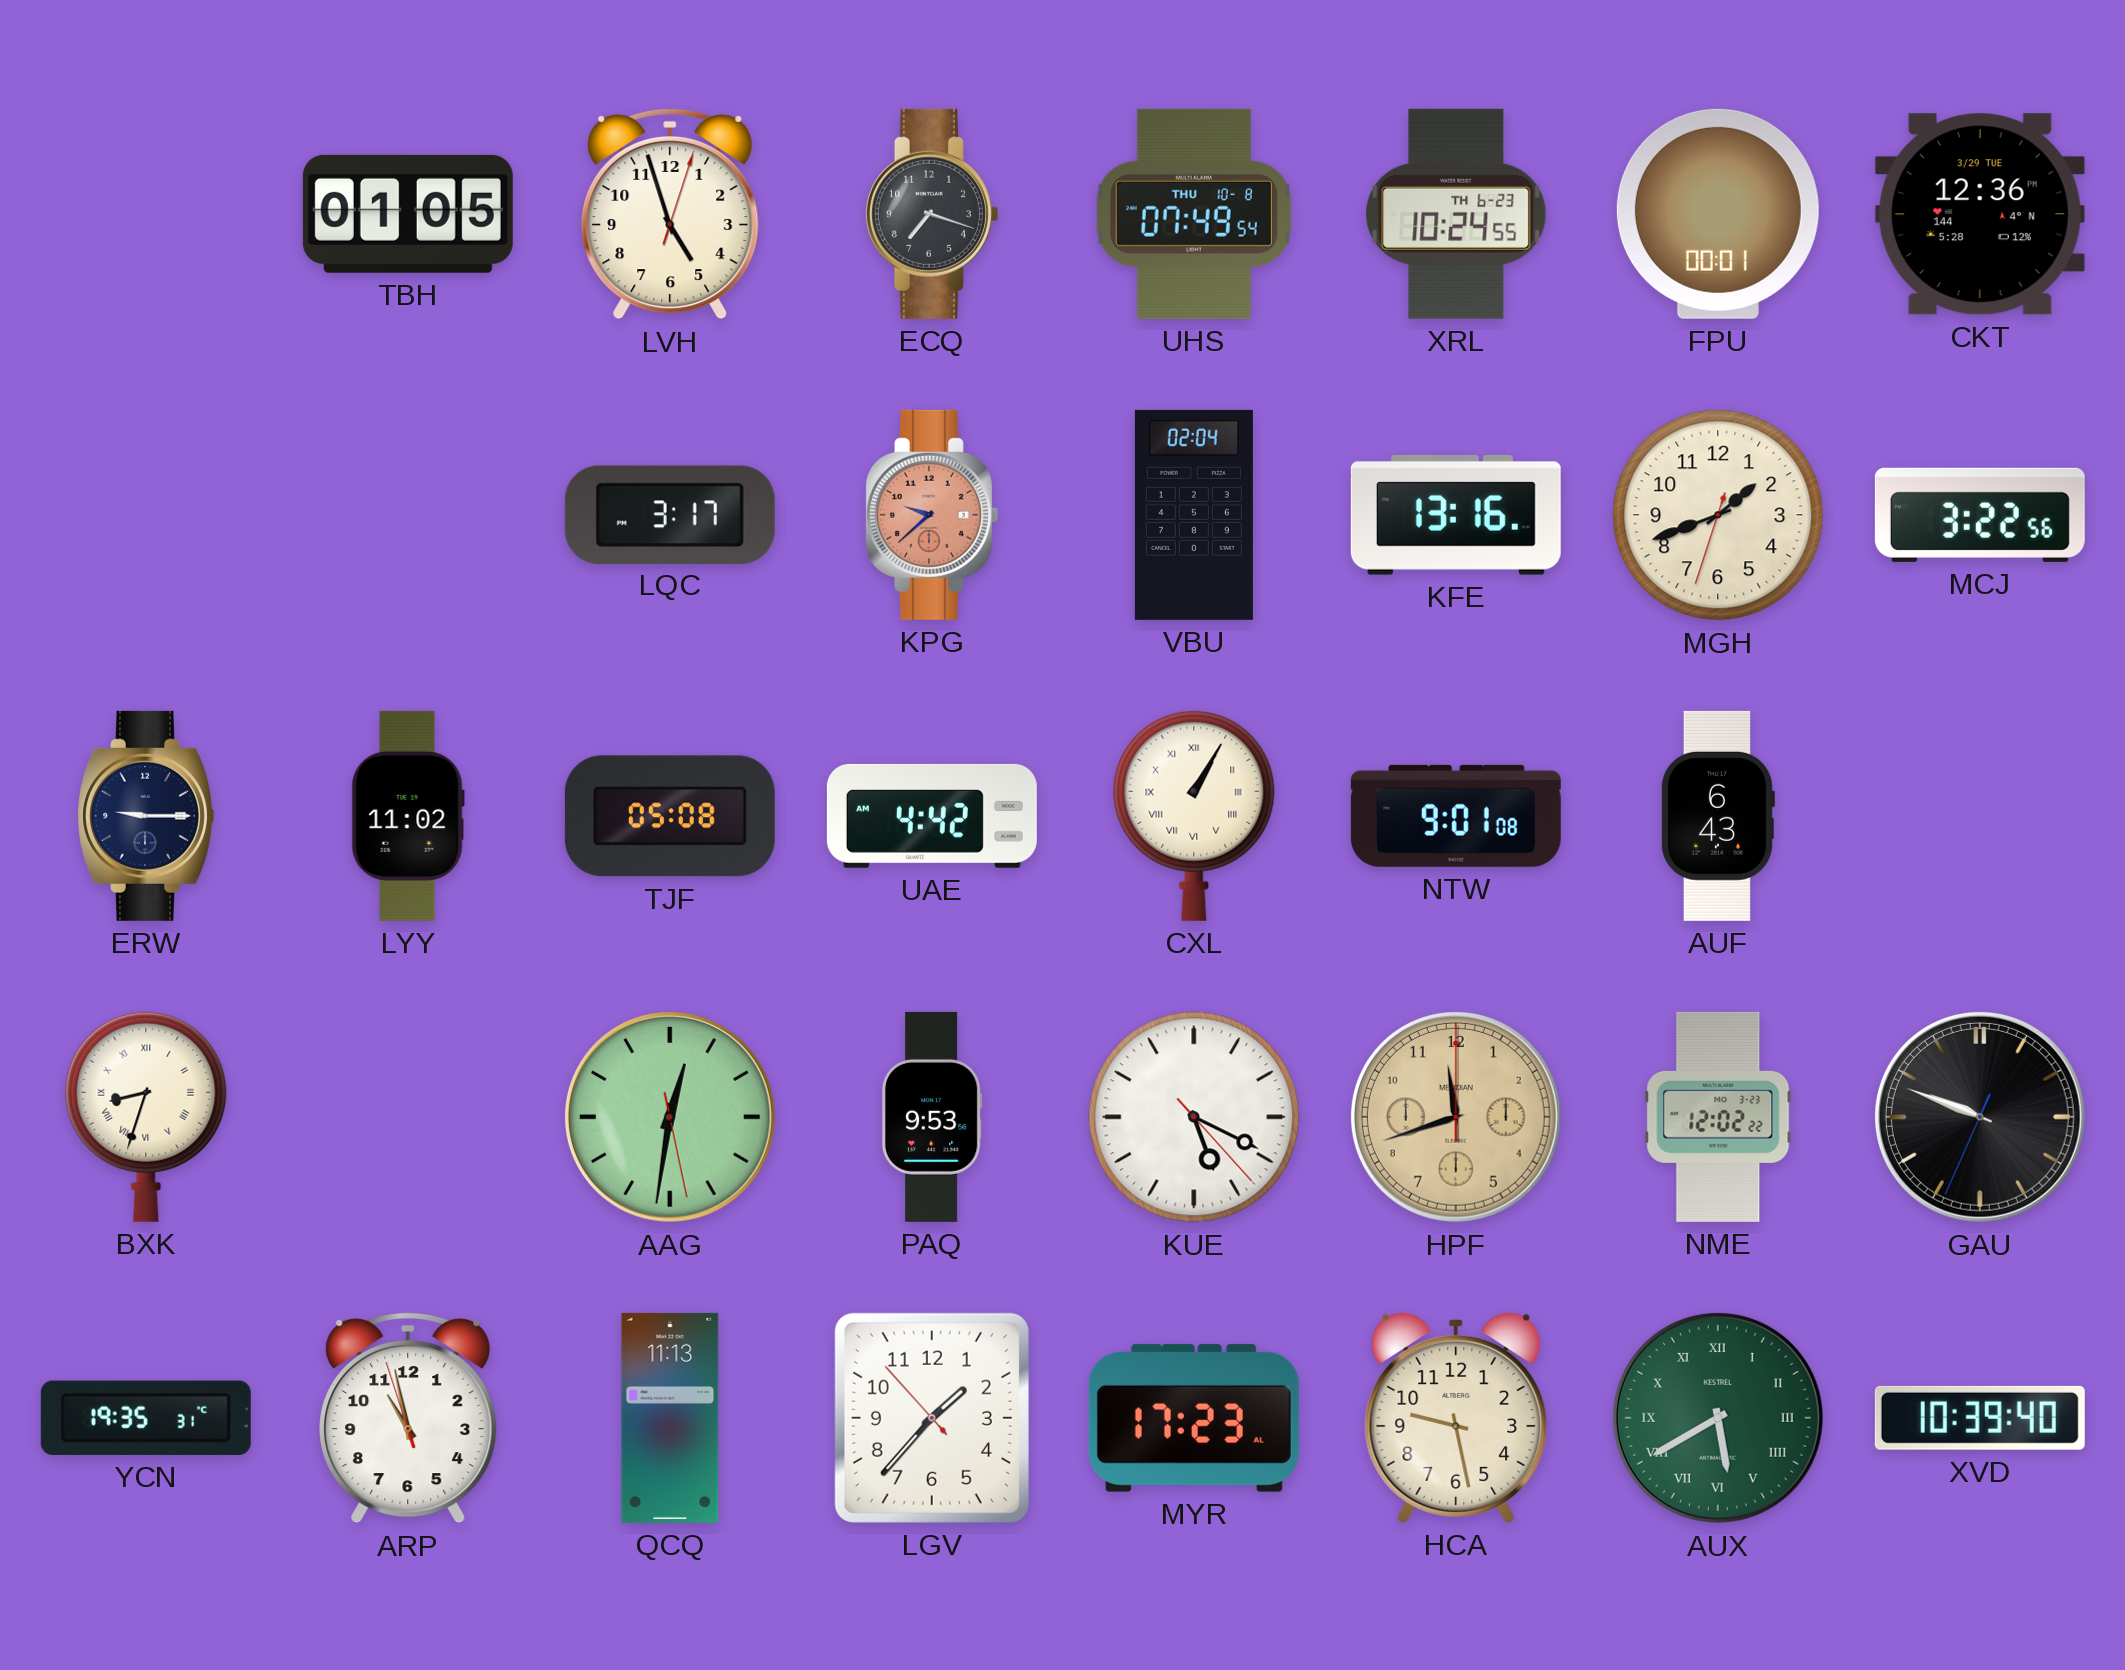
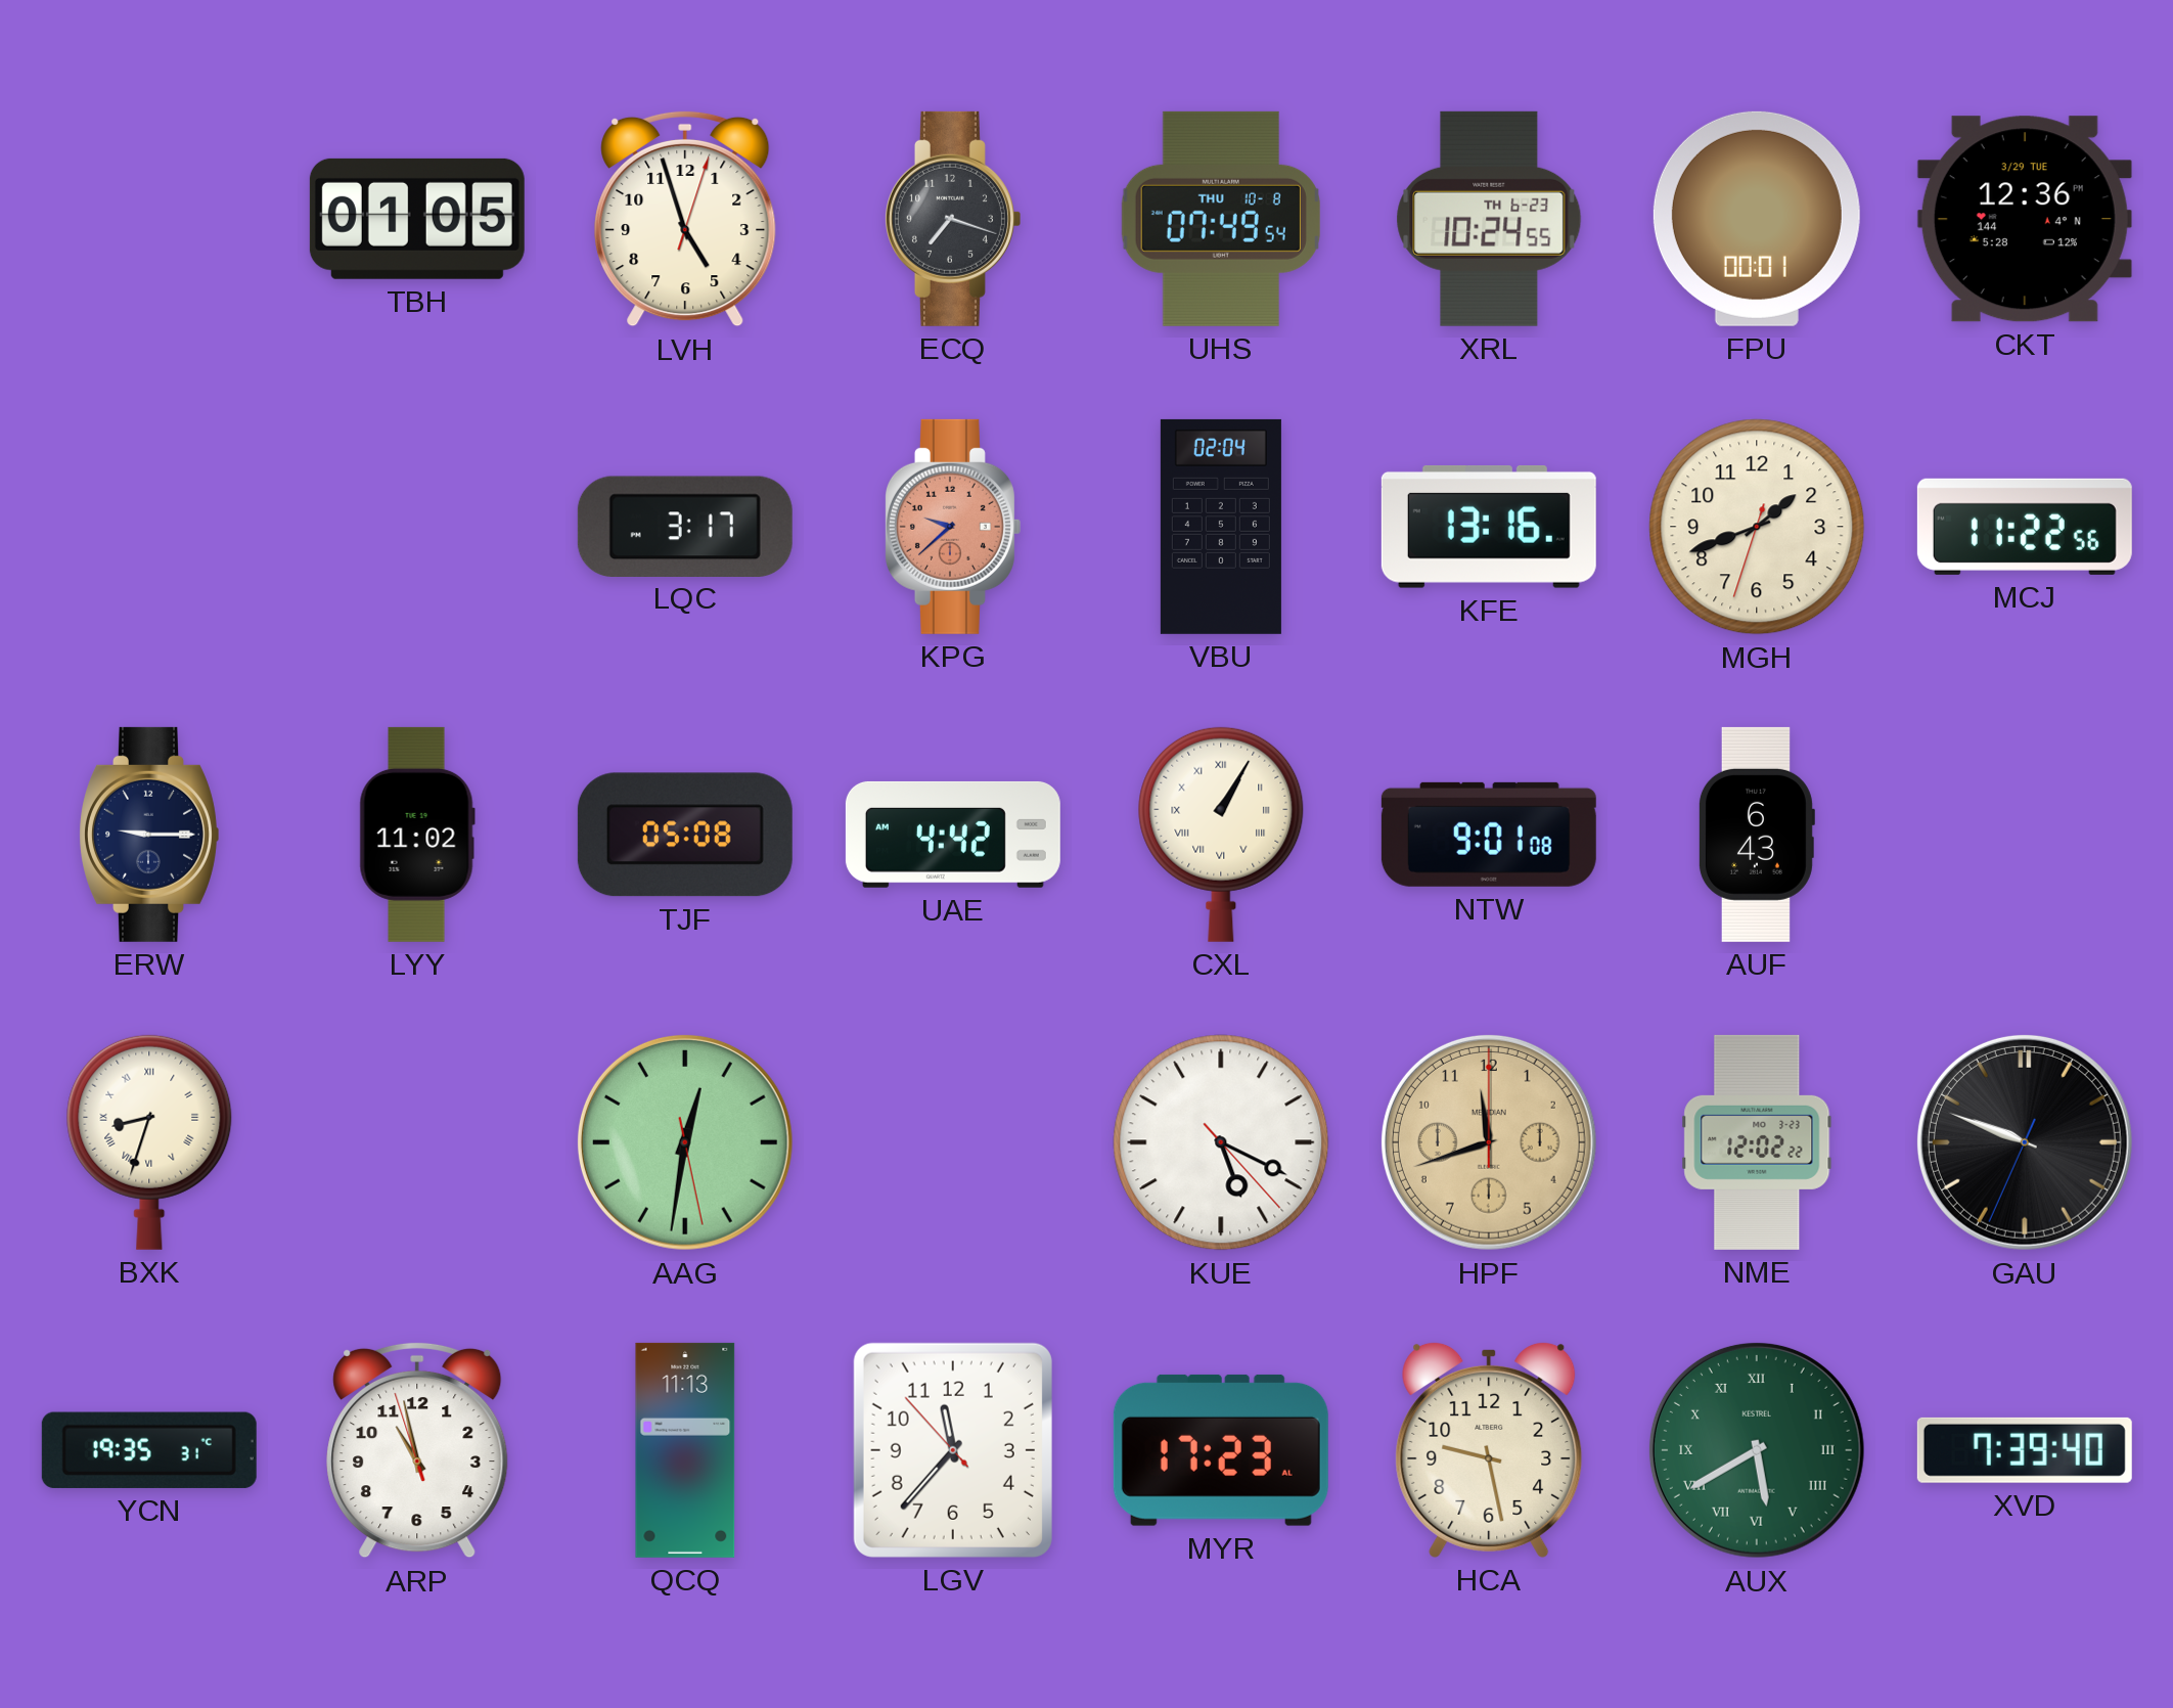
MCJ: 3:22 -> 11:22 (2025, 527)
PAQ: 9:53 -> none (932, 1117)
LGV: 1:36 -> 11:36 (953, 1450)
XVD: 10:39 -> 7:39 (2025, 1450)
